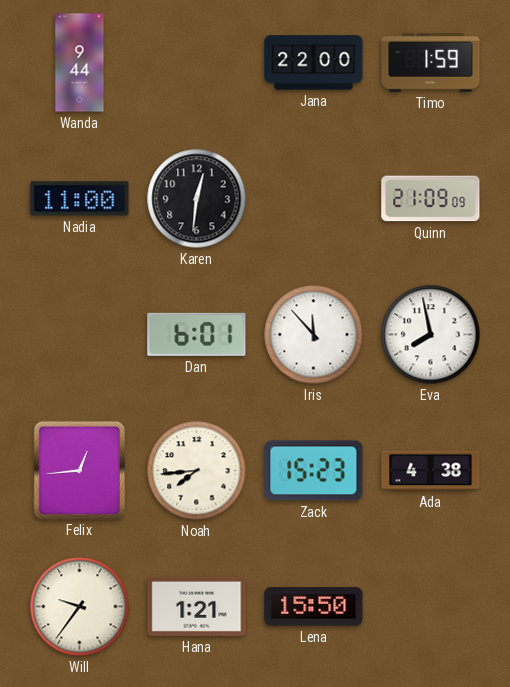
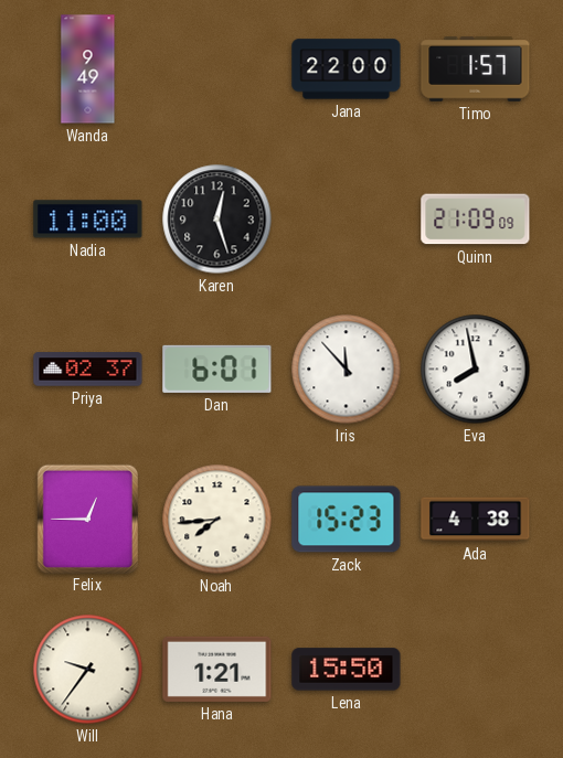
Wanda: 9:44 -> 9:49 (88, 70)
Timo: 1:59 -> 1:57 (476, 70)
Karen: 12:31 -> 12:27 (217, 220)
Priya: none -> 02:37 (88, 370)
Felix: 12:44 -> 12:45 (87, 519)
